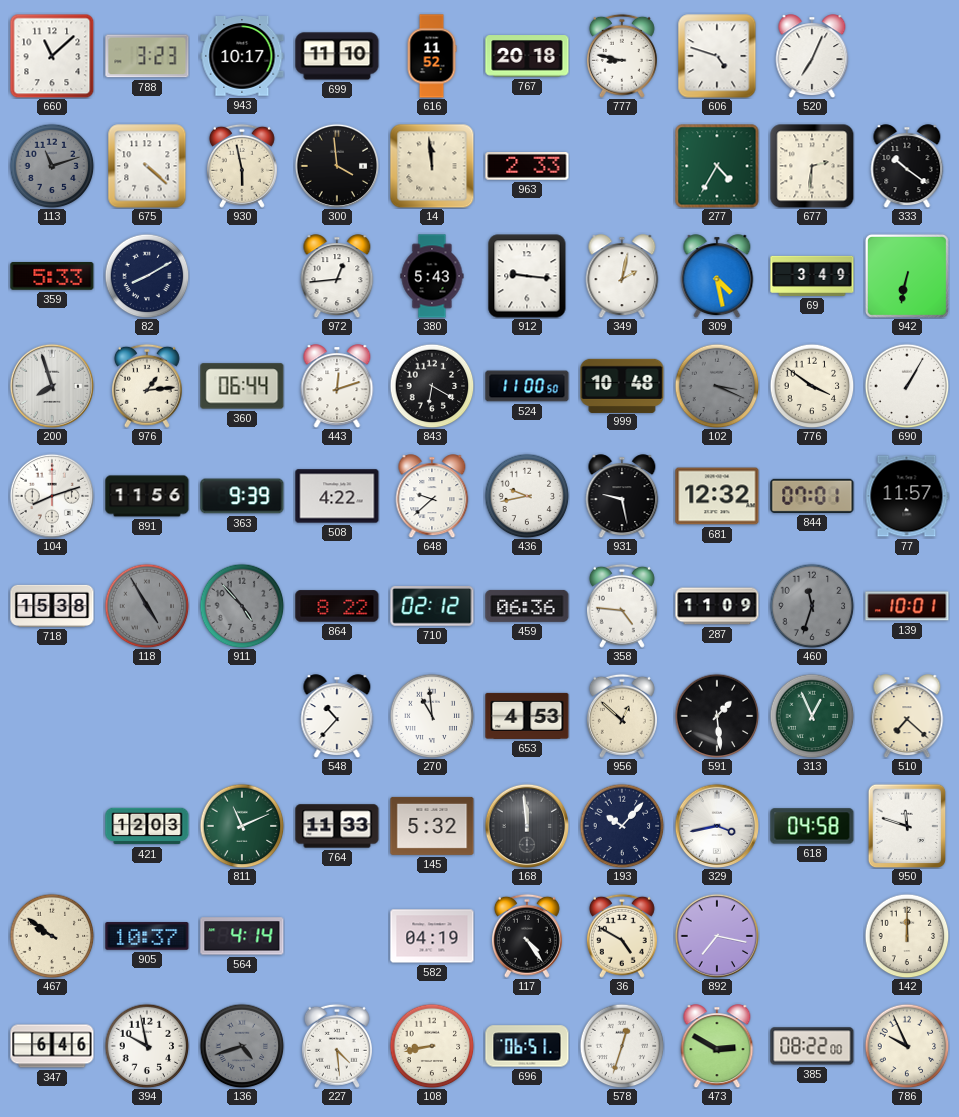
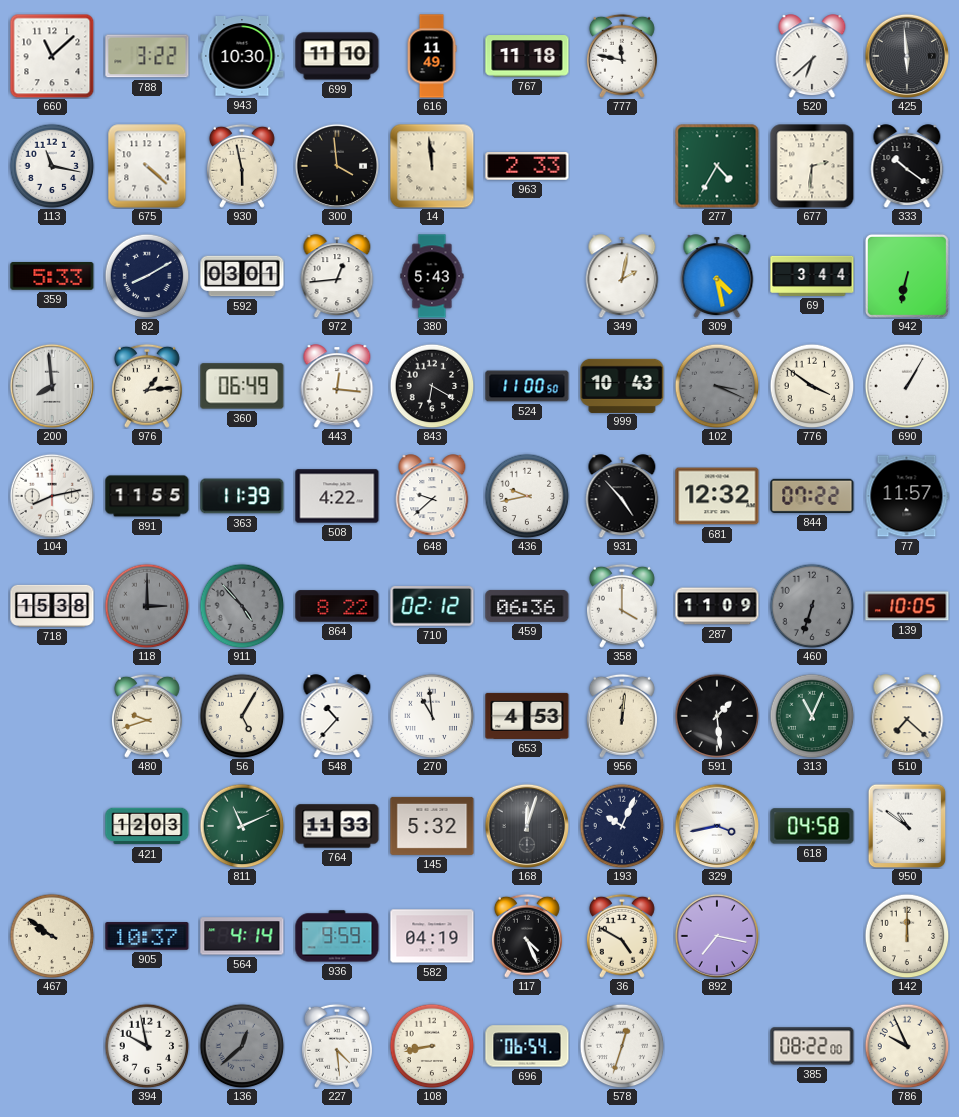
788: 3:23 -> 3:22 (147, 56)
943: 10:17 -> 10:30 (242, 56)
616: 11:52 -> 11:49 (432, 56)
767: 20:18 -> 11:18 (527, 56)
777: 8:47 -> 11:47 (622, 56)
606: 4:48 -> none (717, 56)
520: 7:04 -> 6:38 (812, 56)
425: none -> 5:59 (906, 55)
113: 11:12 -> 11:17 (52, 166)
113 dial: grey -> white (52, 166)
592: none -> 03:01 (242, 276)
912: 9:16 -> none (527, 276)
69: 3:49 -> 3:44 (812, 276)
200: 7:57 -> 7:59 (51, 385)
360: 06:44 -> 06:49 (242, 386)
443: 12:12 -> 12:16 (337, 386)
999: 10:48 -> 10:43 (622, 385)
104: 8:12 -> 8:13 (51, 495)
891: 11:56 -> 11:55 (147, 496)
363: 9:39 -> 11:39 (242, 496)
931: 9:28 -> 4:53 (622, 496)
844: 07:01 -> 07:22 (812, 496)
118: 4:55 -> 3:00 (147, 606)
358: 4:46 -> 4:00 (622, 606)
460: 11:33 -> 6:33 (812, 606)
139: 10:01 -> 10:05 (907, 606)
480: none -> 9:42 (147, 716)
56: none -> 5:05 (242, 716)
956: 12:52 -> 12:01 (622, 716)
313: 12:56 -> 11:04 (812, 716)
168: 11:59 -> 12:03 (526, 825)
193: 10:07 -> 10:04 (622, 826)
950: 11:48 -> 10:51 (907, 826)
936: none -> 9:59 (337, 936)
117: 4:24 -> 4:26 (527, 936)
347: 6:46 -> none (52, 1046)
136: 4:42 -> 12:38 (242, 1046)
696: 06:51 -> 06:54 (527, 1046)
473: 2:50 -> none (717, 1046)
